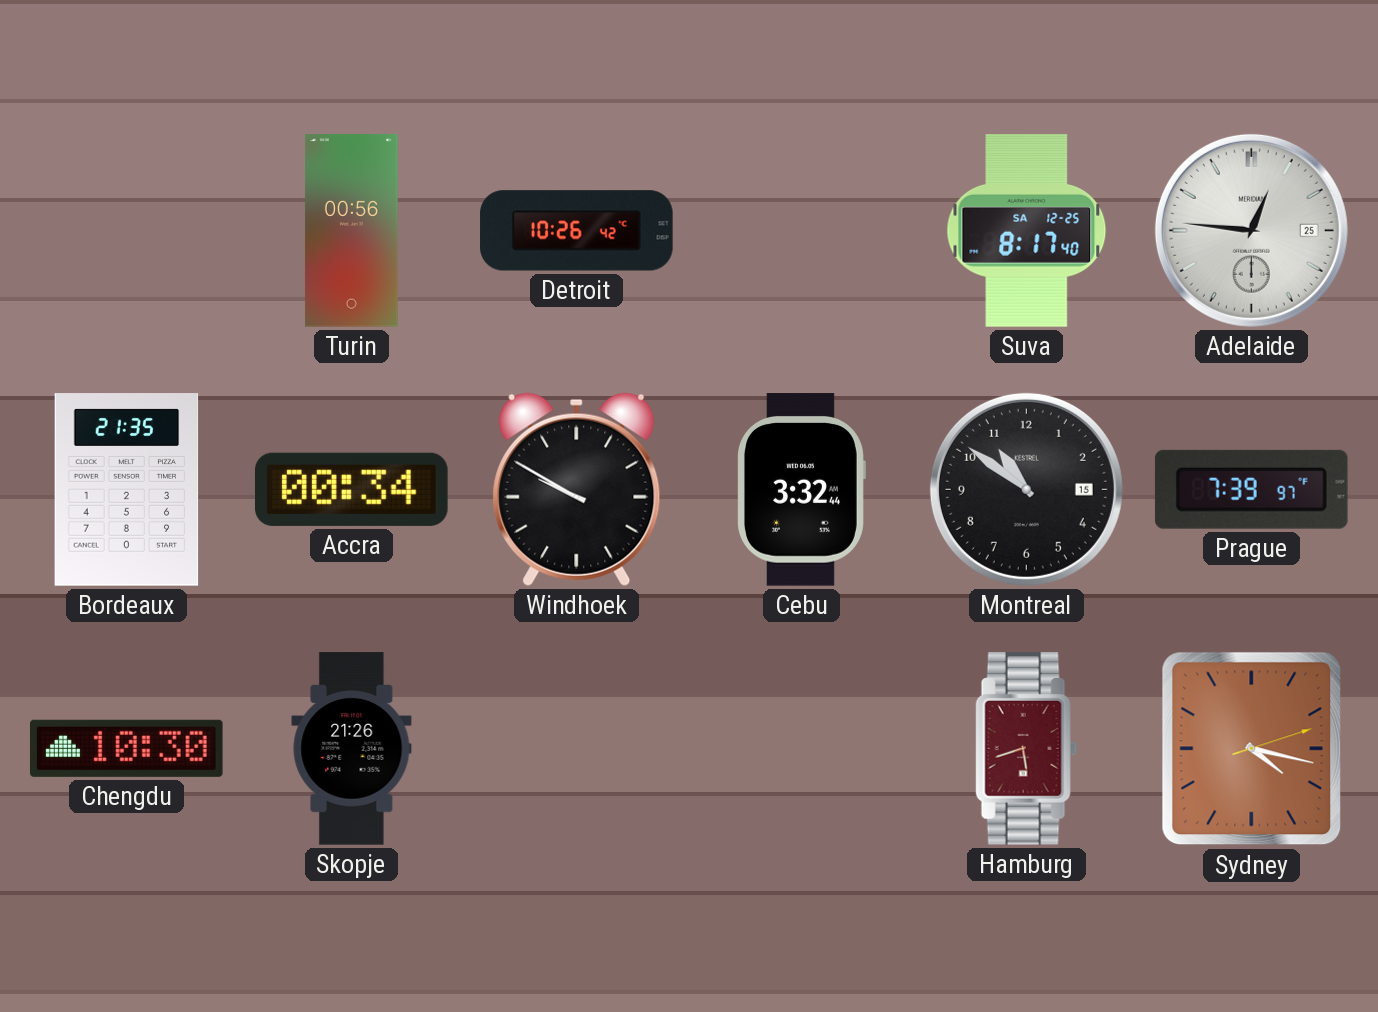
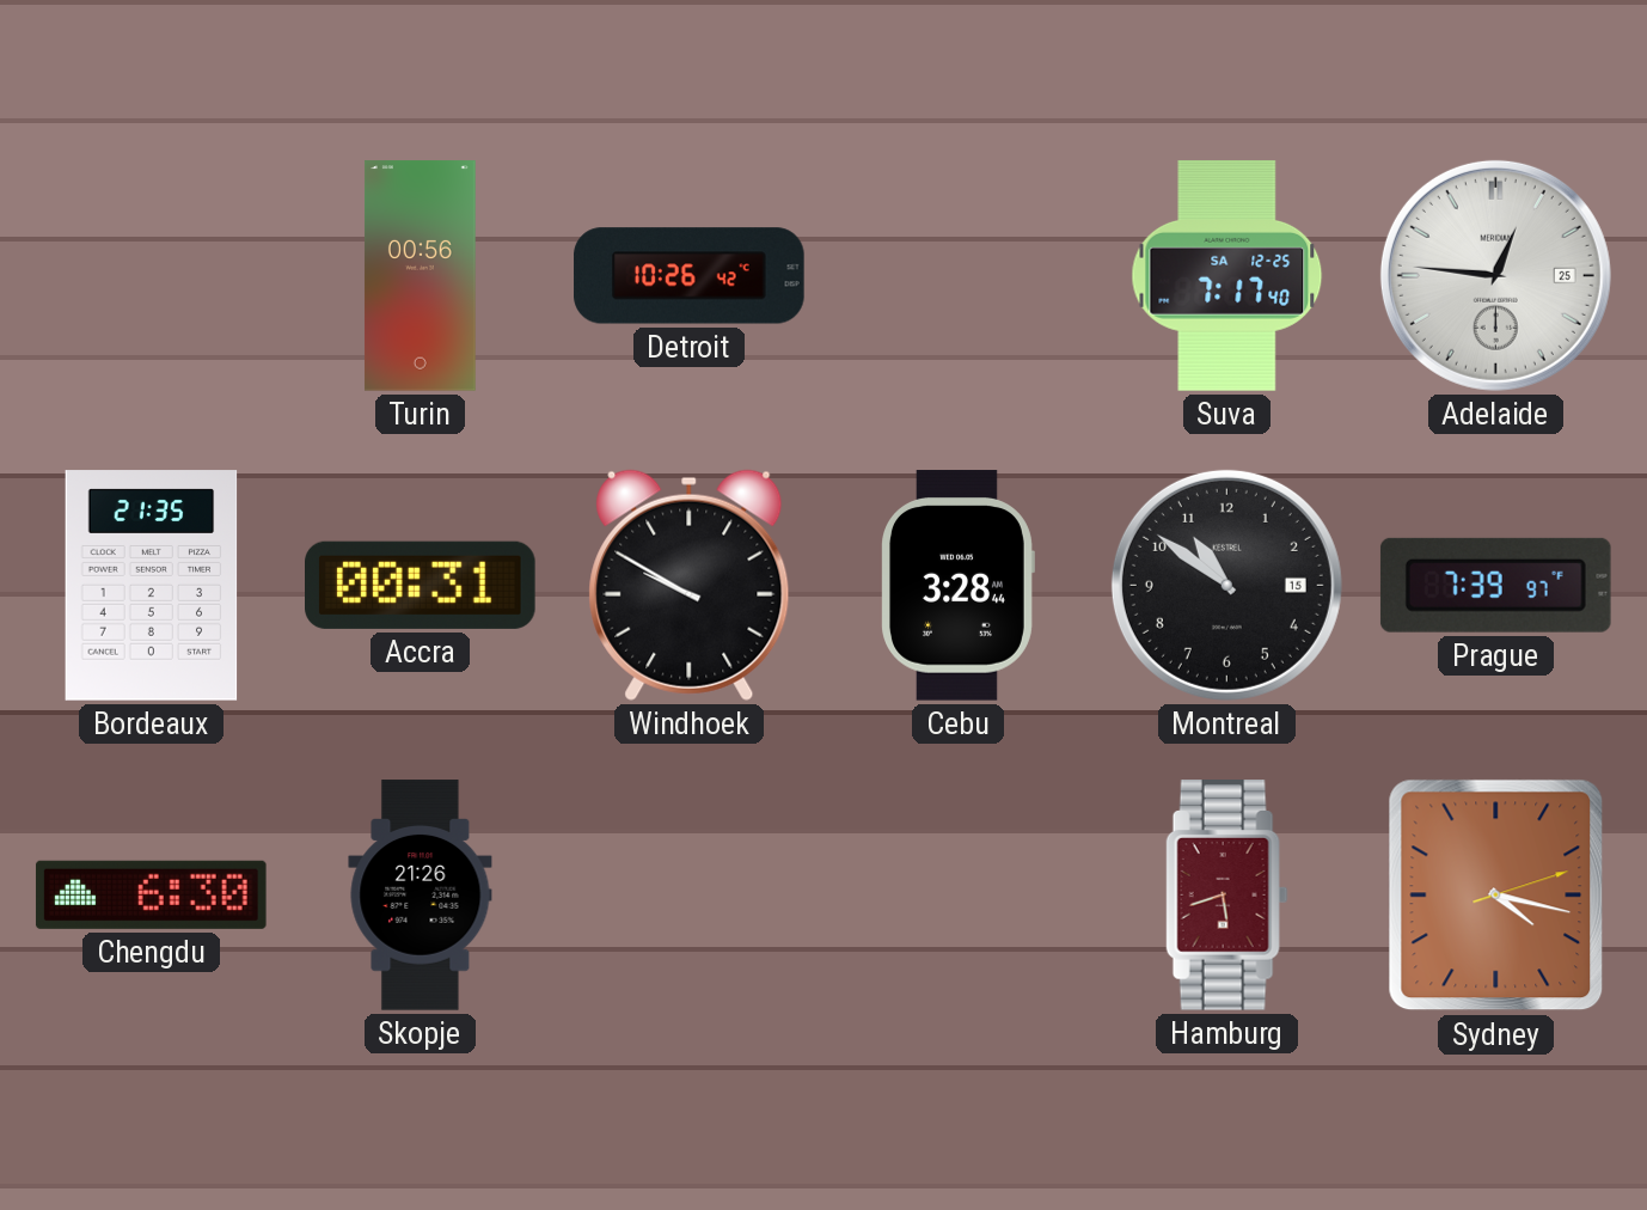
Suva: 8:17 -> 7:17 (1227, 276)
Accra: 00:34 -> 00:31 (421, 585)
Cebu: 3:32 -> 3:28 (957, 586)
Chengdu: 10:30 -> 6:30 (152, 894)
